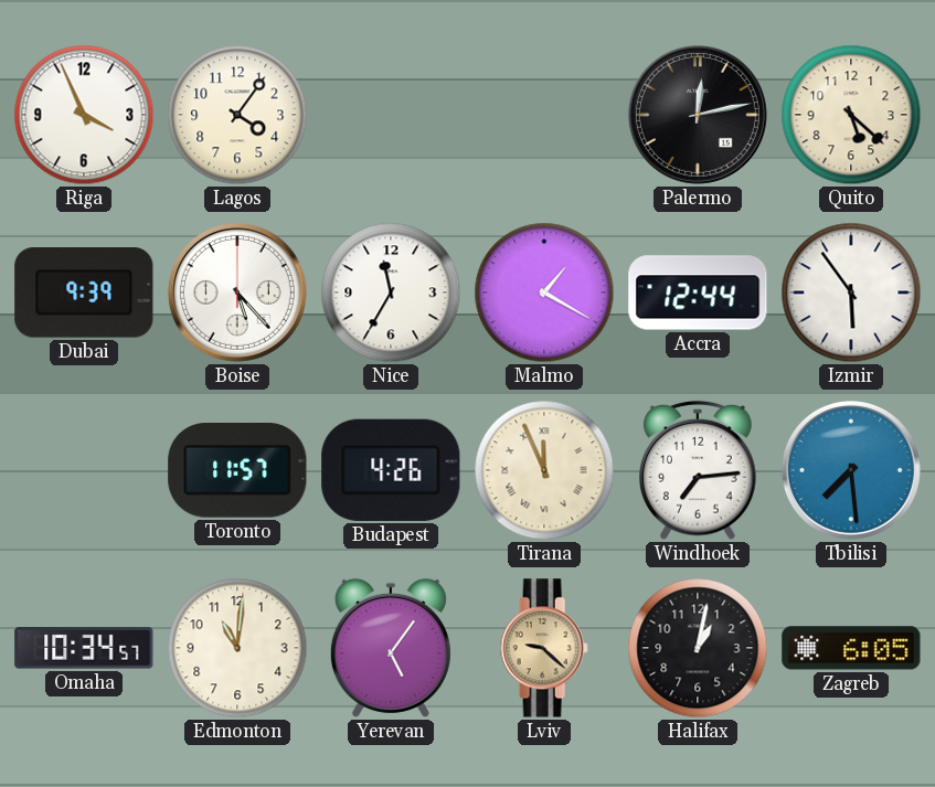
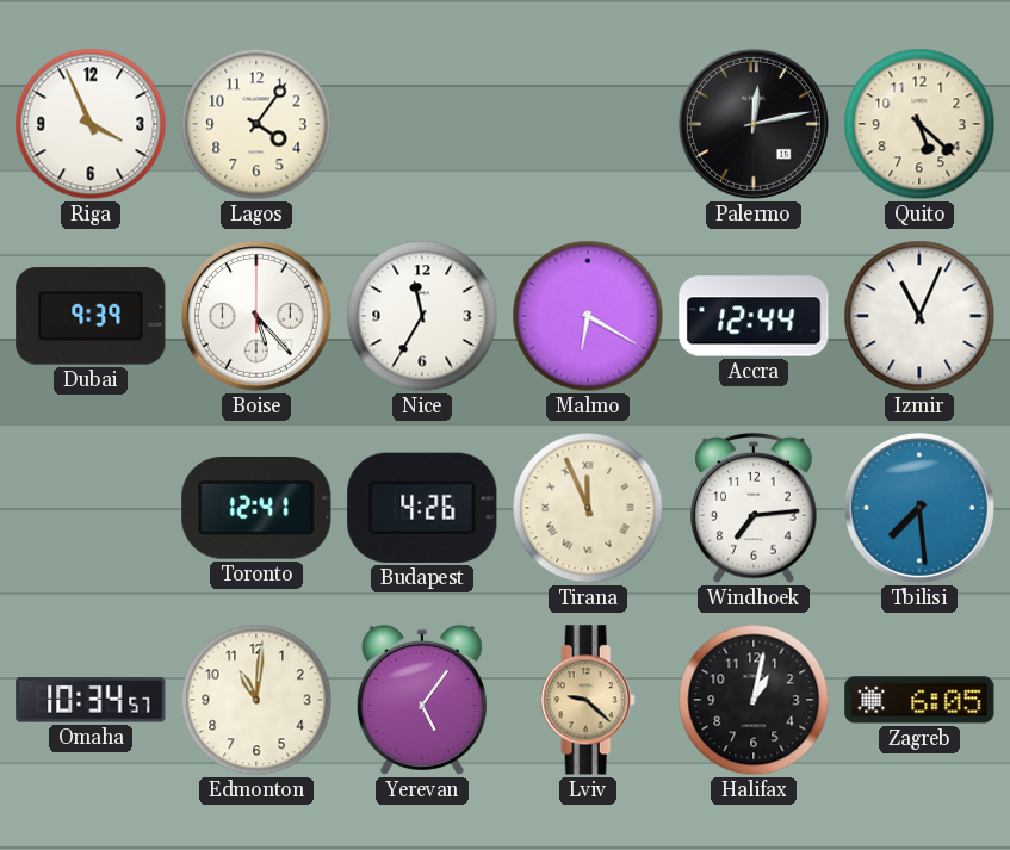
Malmo: 1:20 -> 6:20 (588, 316)
Izmir: 5:54 -> 11:04 (919, 316)
Toronto: 11:57 -> 12:41 (256, 509)
